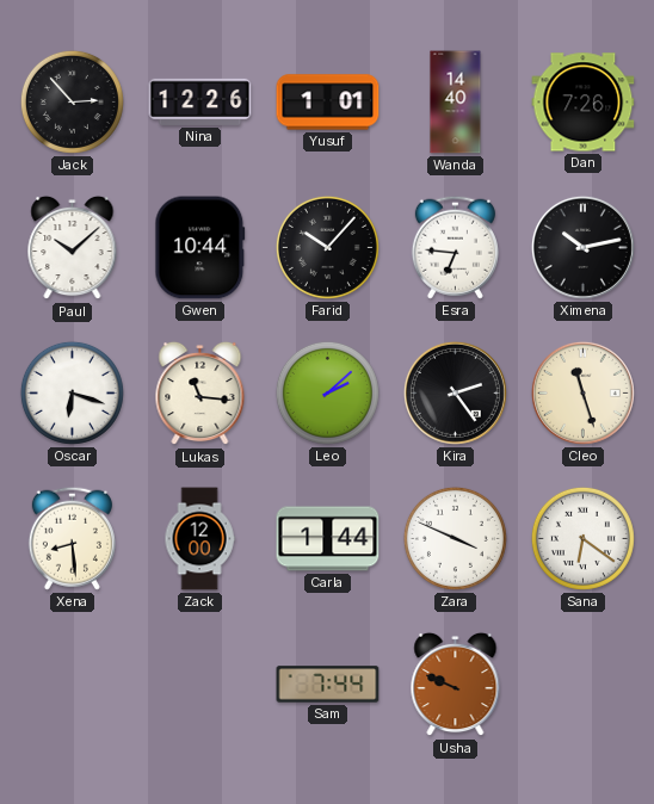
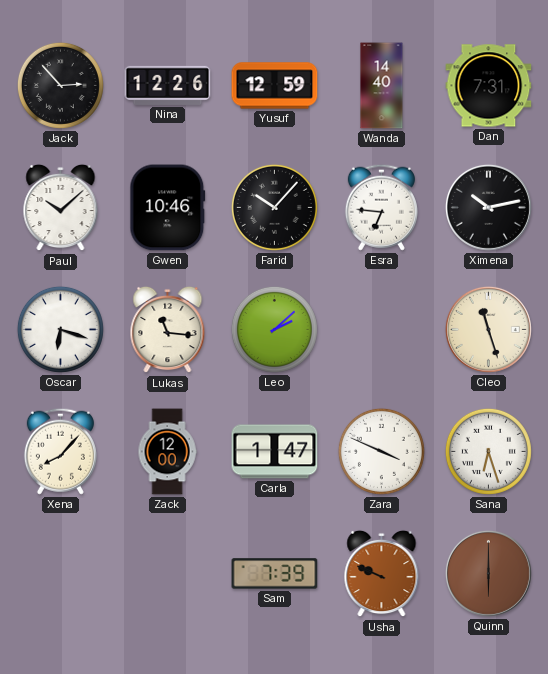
Yusuf: 1:01 -> 12:59 (275, 86)
Dan: 7:26 -> 7:31 (489, 86)
Gwen: 10:44 -> 10:46 (168, 208)
Kira: 2:24 -> none (455, 392)
Xena: 8:29 -> 8:07 (60, 451)
Carla: 1:44 -> 1:47 (275, 452)
Sana: 6:21 -> 6:27 (488, 451)
Sam: 7:44 -> 7:39 (275, 574)
Quinn: none -> 6:00 (488, 573)
